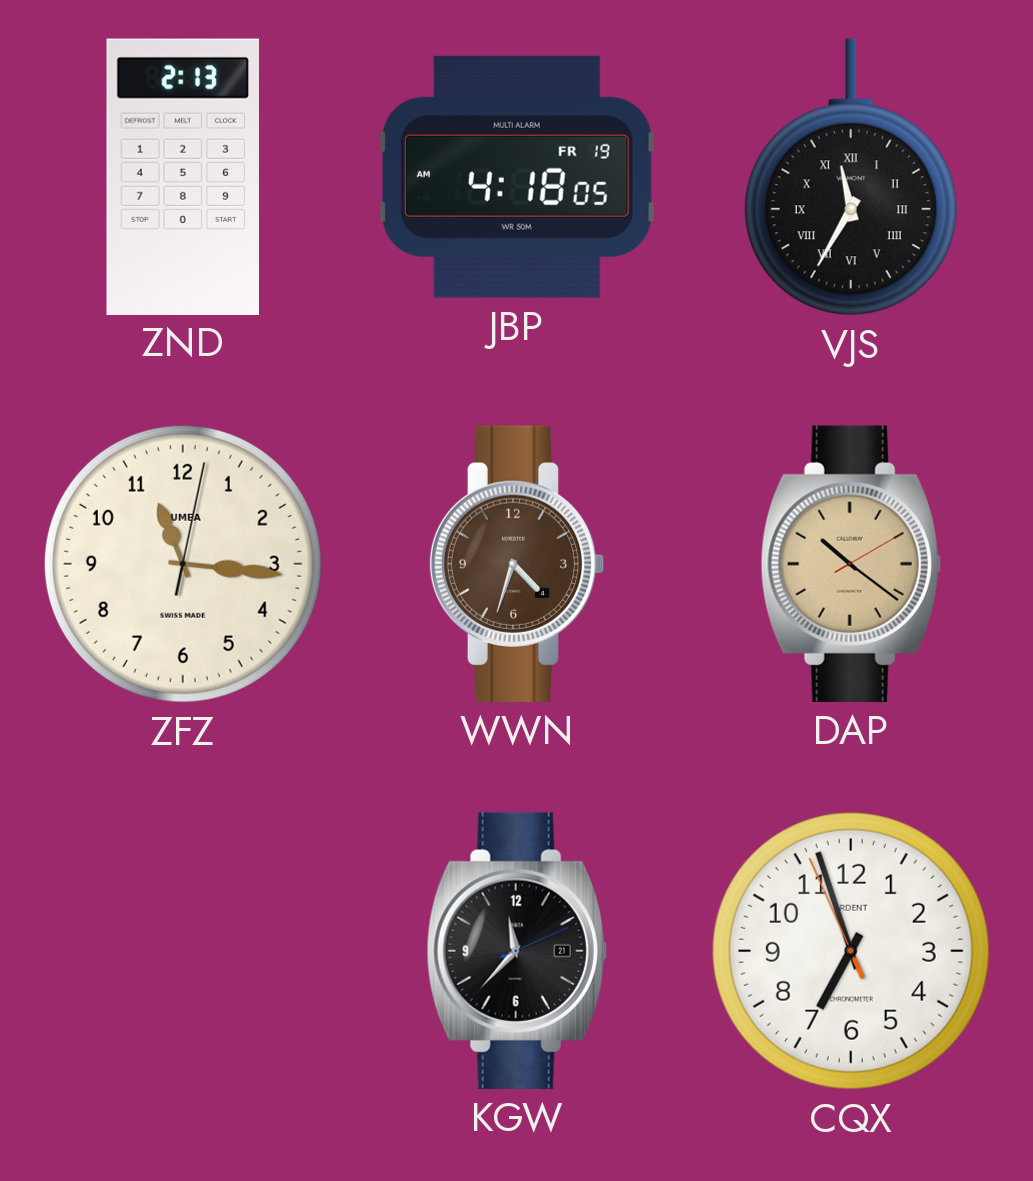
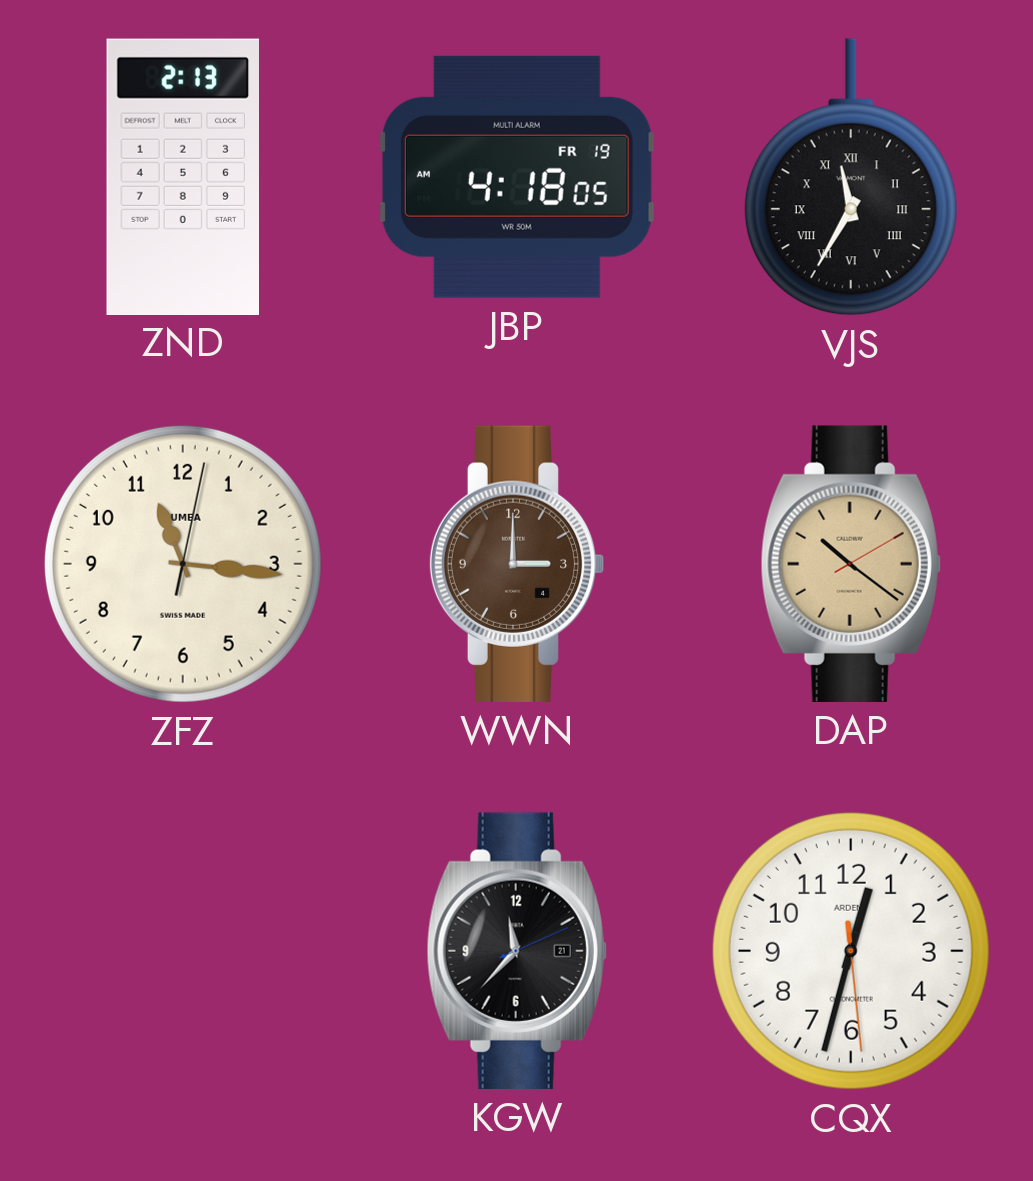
WWN: 4:33 -> 3:00 (517, 564)
CQX: 6:56 -> 12:32 (851, 951)
